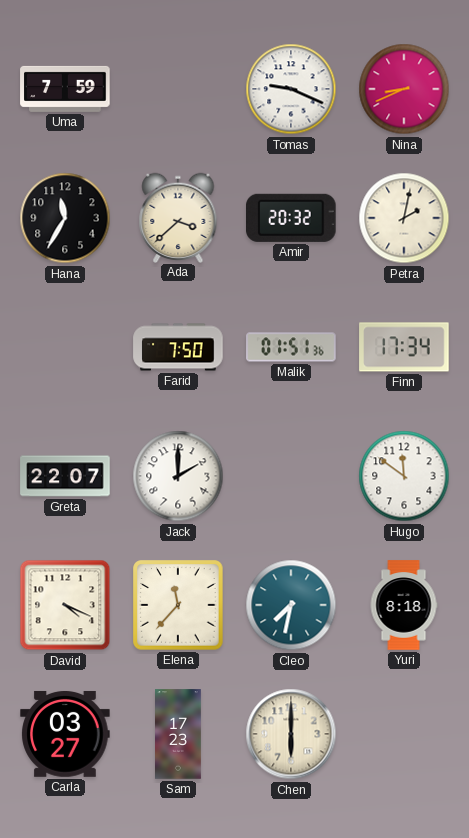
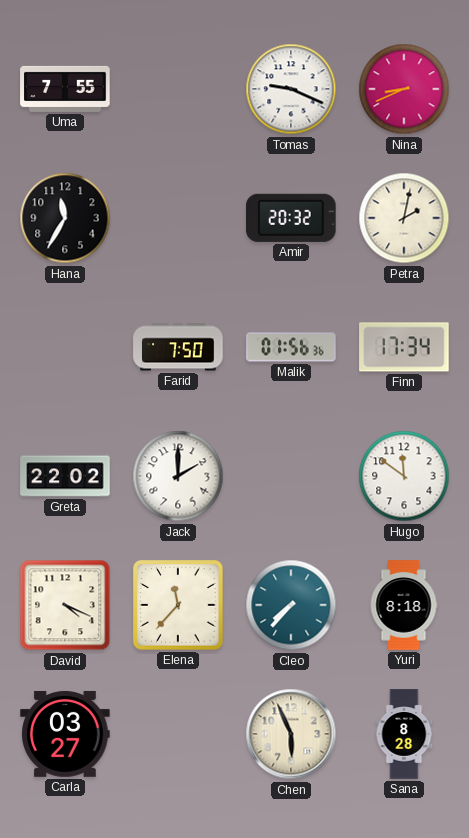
Uma: 7:59 -> 7:55 (65, 89)
Ada: 3:38 -> none (178, 217)
Malik: 01:51 -> 01:56 (291, 347)
Greta: 22:07 -> 22:02 (65, 476)
Cleo: 7:32 -> 7:37 (291, 605)
Sam: 17:23 -> none (179, 734)
Chen: 6:00 -> 5:56 (291, 734)
Sana: none -> 8:28 (404, 734)
